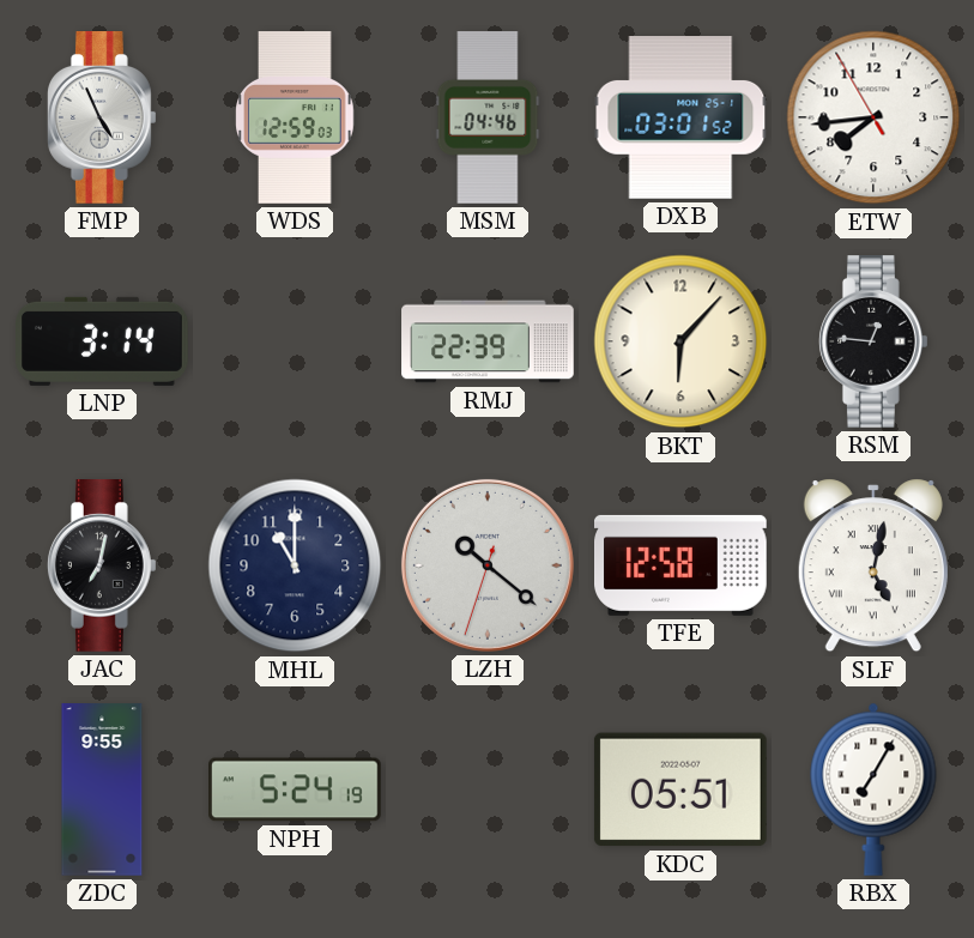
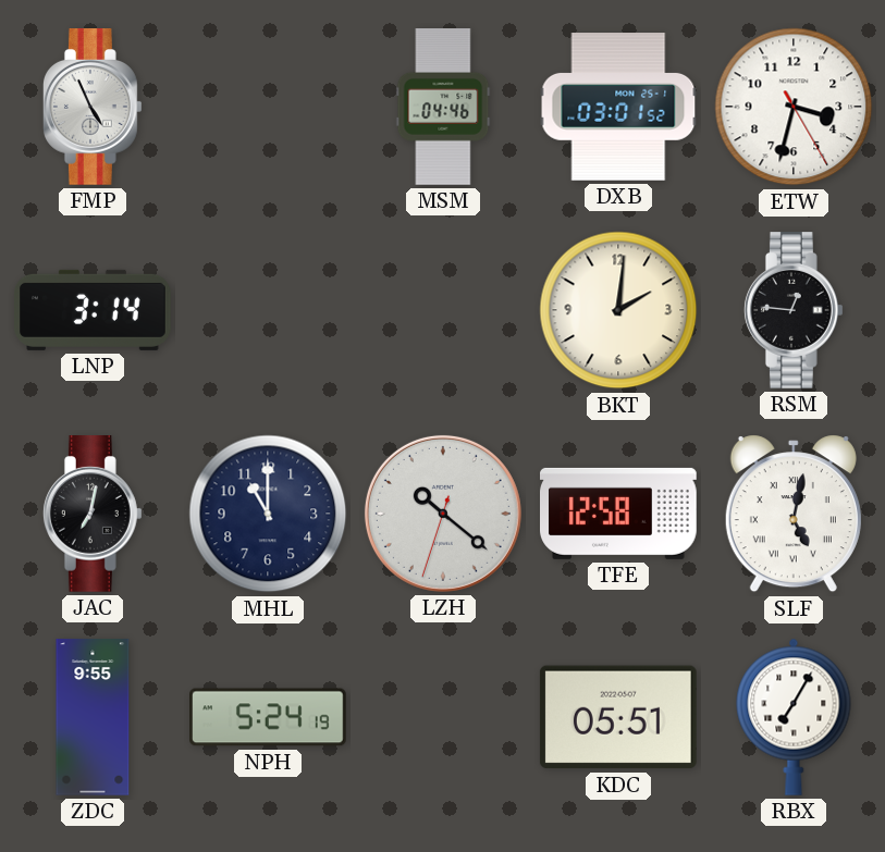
WDS: 12:59 -> none (295, 117)
ETW: 7:43 -> 3:32 (794, 107)
RMJ: 22:39 -> none (488, 341)
BKT: 6:07 -> 2:01 (618, 310)
